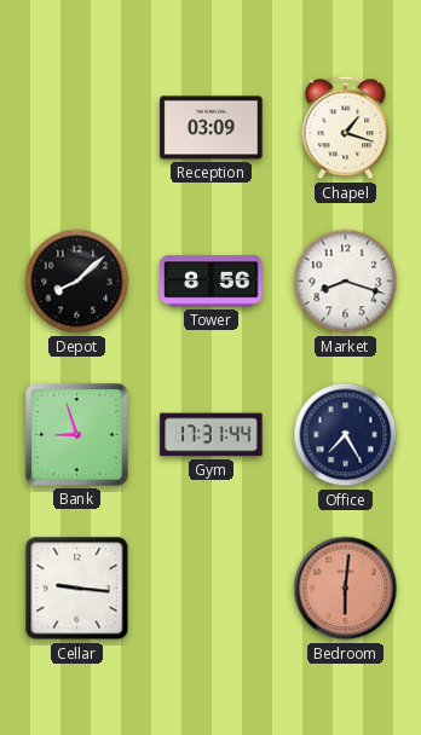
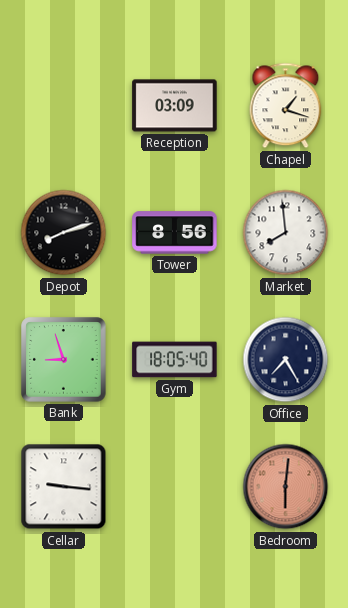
Depot: 8:08 -> 8:12 (64, 233)
Market: 8:18 -> 7:59 (286, 233)
Gym: 17:31 -> 18:05 (175, 360)
